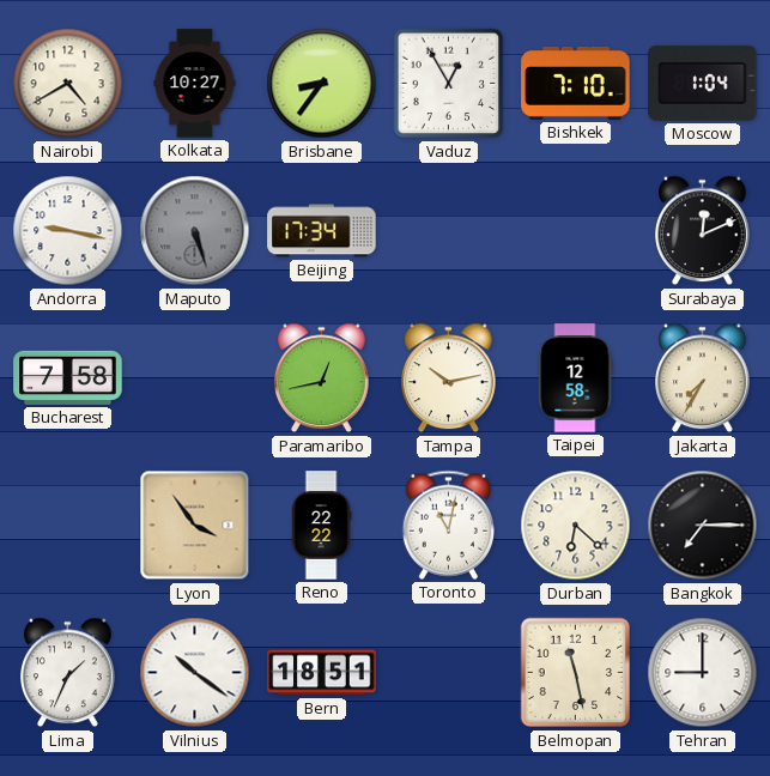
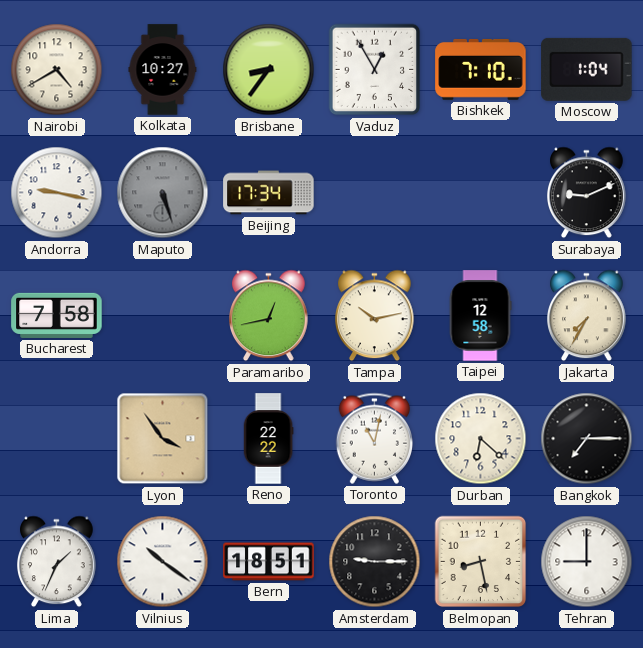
Surabaya: 12:11 -> 9:11 (587, 193)
Amsterdam: none -> 9:15 (375, 562)
Belmopan: 11:28 -> 8:28 (481, 562)
